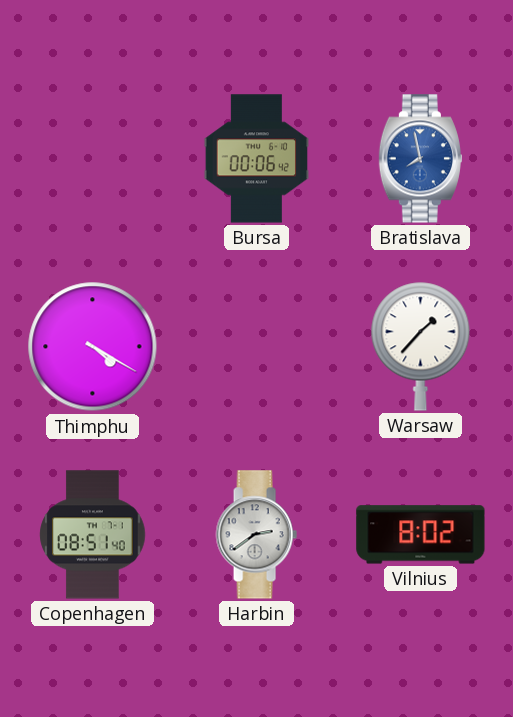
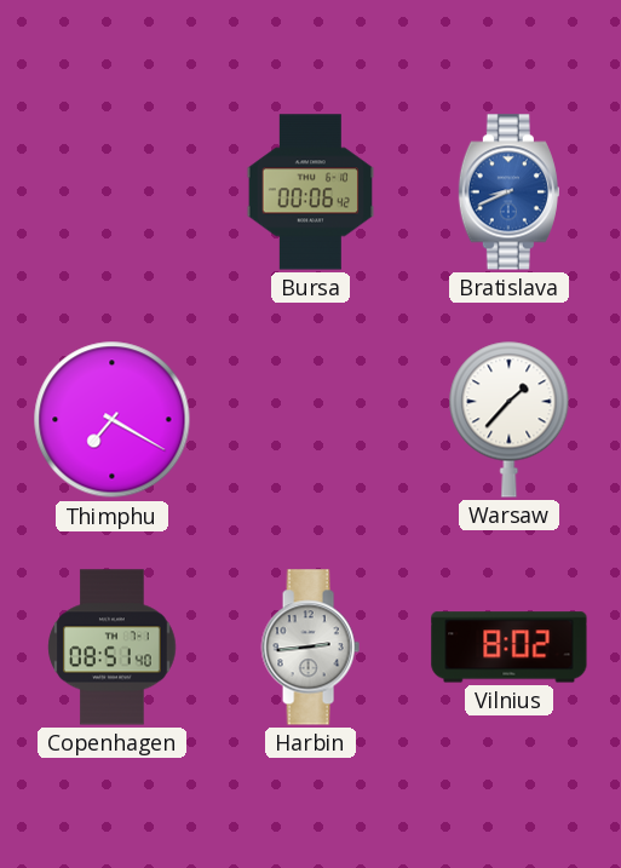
Bratislava: 7:58 -> 8:41 (508, 192)
Thimphu: 4:20 -> 7:20 (113, 420)
Harbin: 2:39 -> 2:44 (310, 648)
